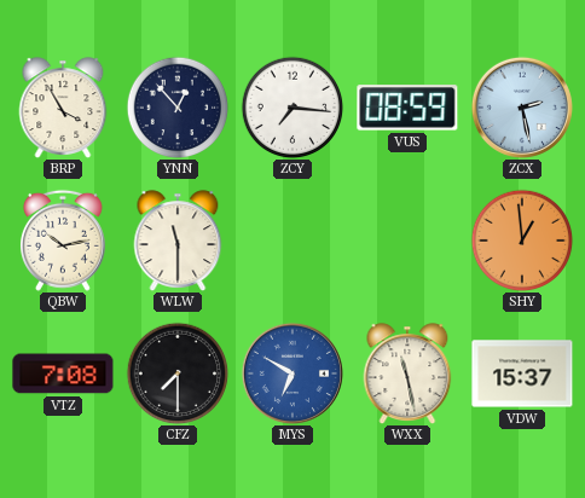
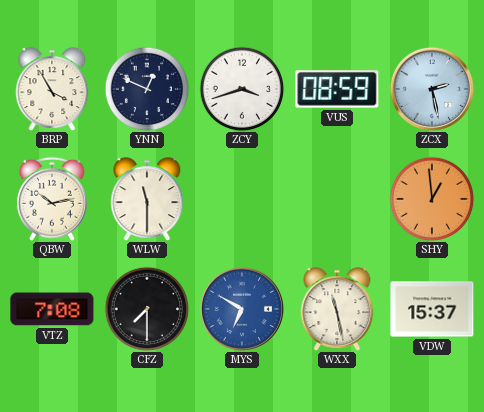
YNN: 12:53 -> 12:49 (147, 89)
ZCY: 7:16 -> 3:42 (242, 89)
